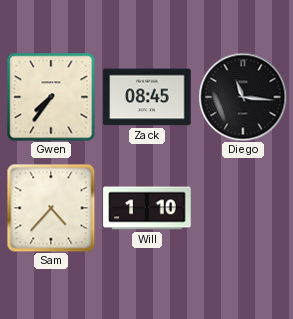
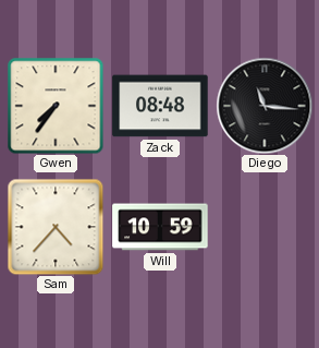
Zack: 08:45 -> 08:48 (160, 106)
Will: 1:10 -> 10:59 (160, 227)
